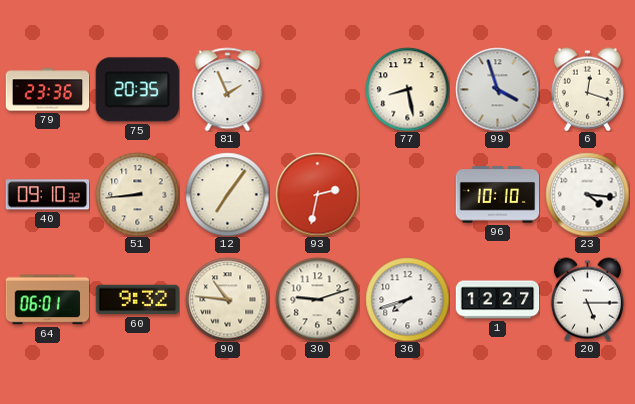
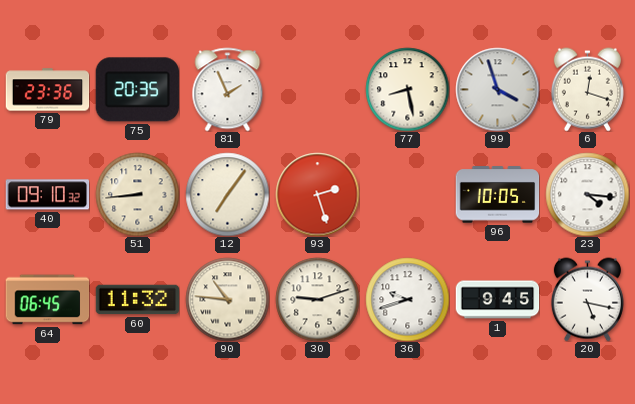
93: 2:32 -> 2:27 (317, 194)
96: 10:10 -> 10:05 (497, 195)
64: 06:01 -> 06:45 (47, 300)
60: 9:32 -> 11:32 (137, 300)
36: 7:42 -> 9:42 (407, 299)
1: 12:27 -> 9:45 (497, 300)
20: 5:15 -> 5:17 (587, 299)
